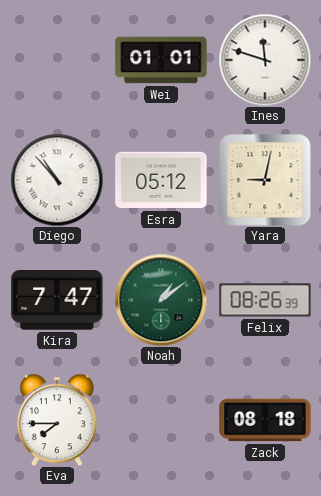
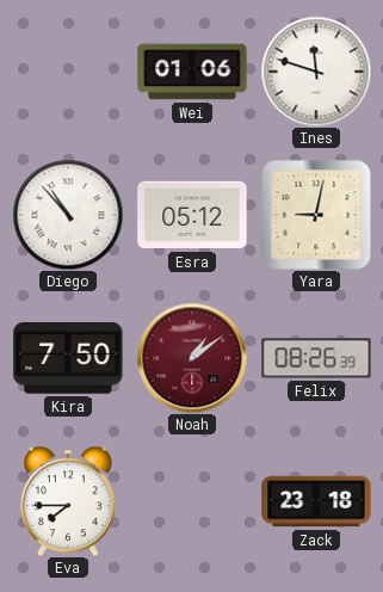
Wei: 01:01 -> 01:06 (192, 72)
Kira: 7:47 -> 7:50 (68, 358)
Noah dial: green -> burgundy (192, 358)
Zack: 08:18 -> 23:18 (316, 501)
